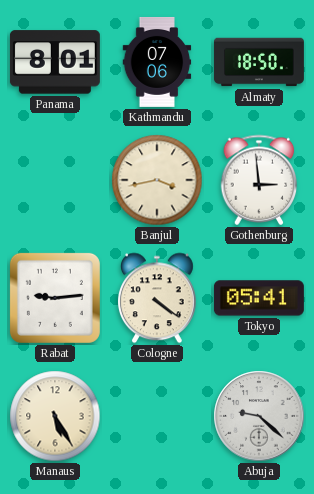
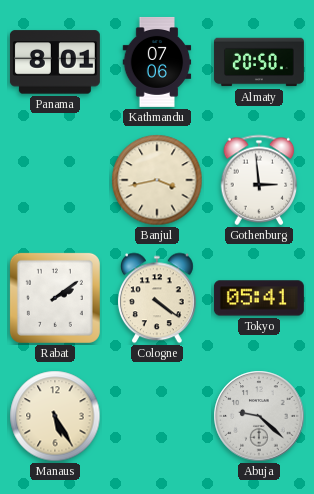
Almaty: 18:50 -> 20:50 (259, 62)
Rabat: 9:14 -> 2:09 (55, 298)
